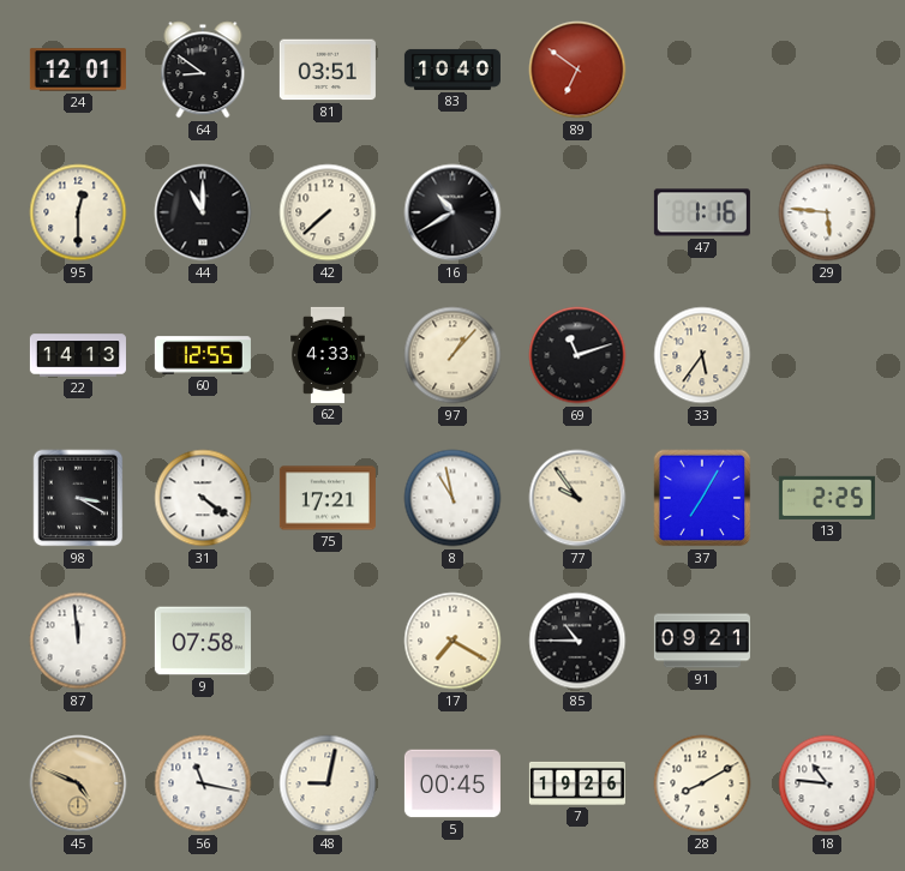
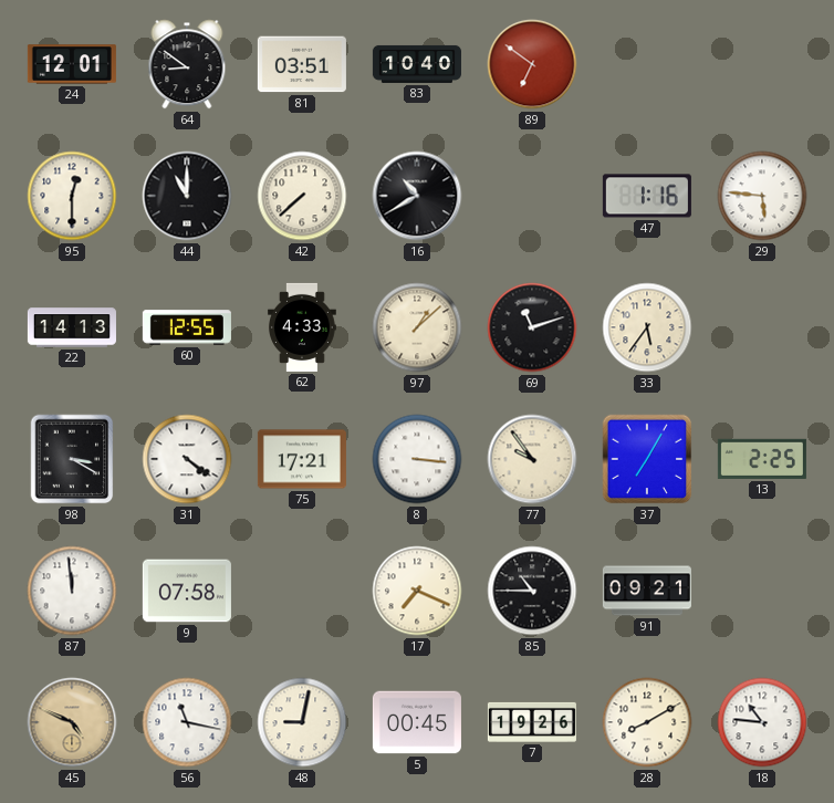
97: 1:07 -> 1:08 (417, 327)
8: 10:58 -> 3:16 (417, 459)
17: 7:20 -> 7:19 (417, 591)
